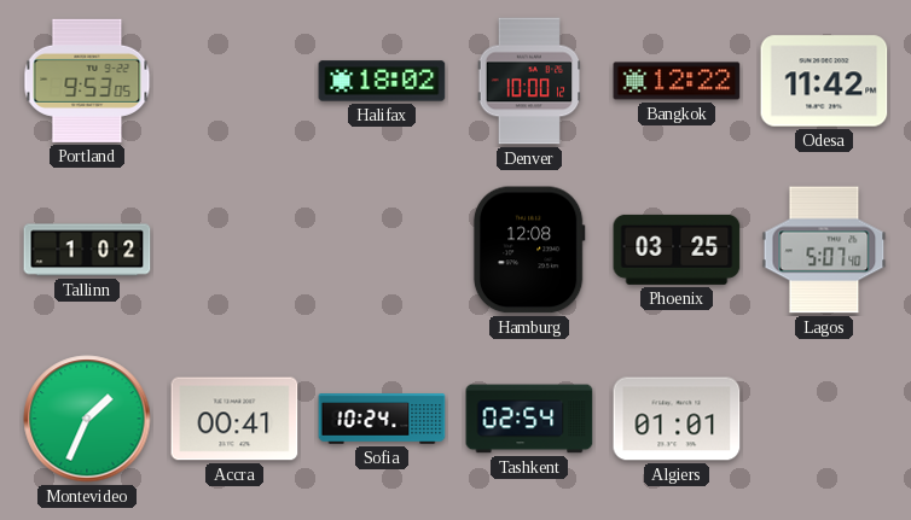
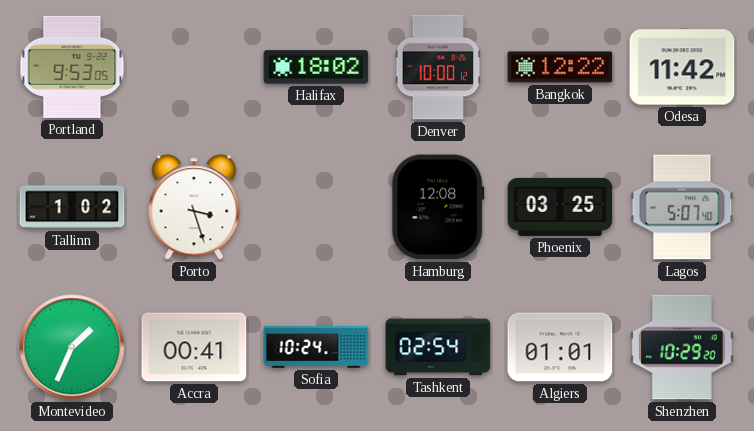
Porto: none -> 3:27 (194, 207)
Shenzhen: none -> 10:29 (682, 347)
